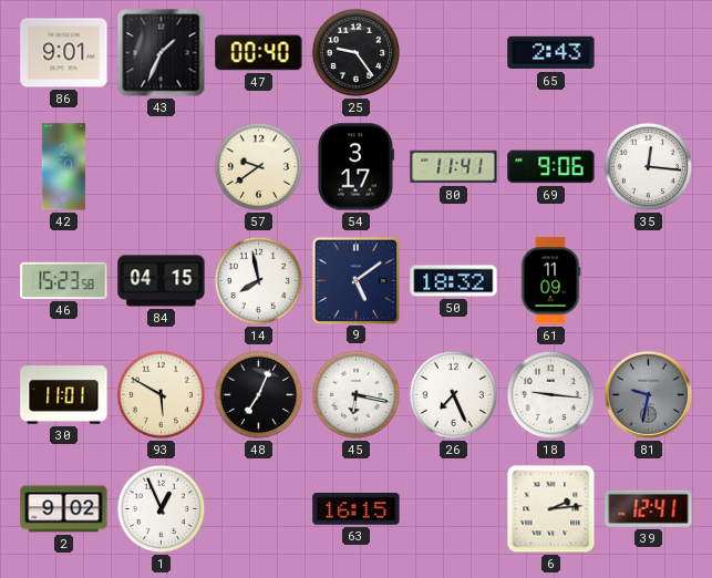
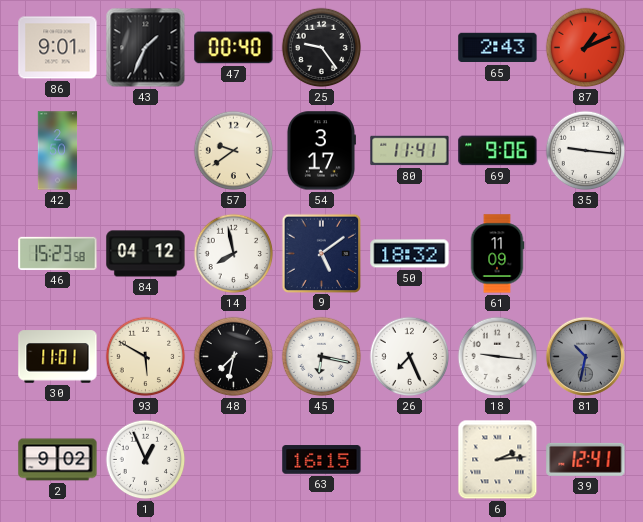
87: none -> 1:11 (586, 48)
35: 12:16 -> 9:16 (586, 151)
84: 04:15 -> 04:12 (146, 254)
48: 7:04 -> 7:32 (234, 357)
81: 9:32 -> 10:32 (585, 356)
